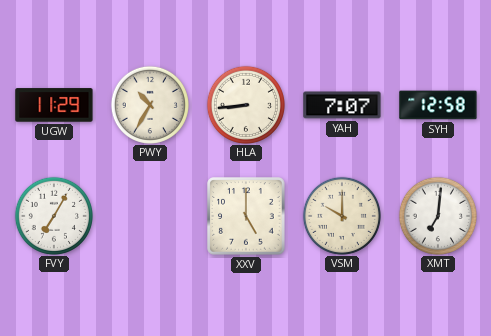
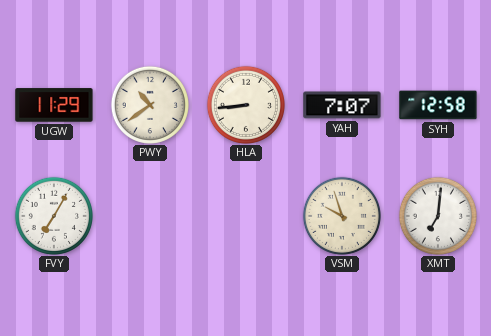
PWY: 10:35 -> 10:39 (149, 104)
XXV: 5:00 -> none (246, 216)
VSM: 10:00 -> 9:57 (341, 215)
